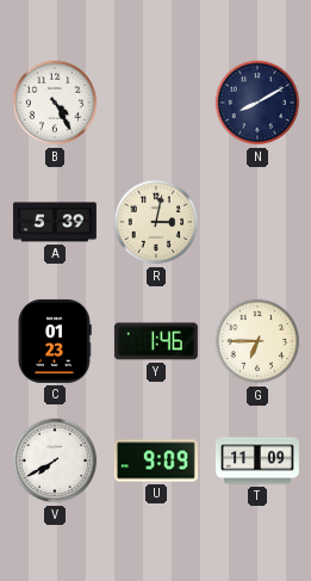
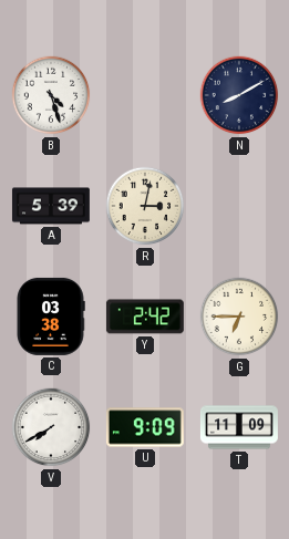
B: 4:25 -> 4:27 (51, 95)
C: 01:23 -> 03:38 (51, 317)
Y: 1:46 -> 2:42 (145, 317)
